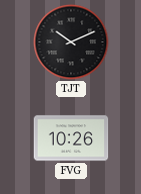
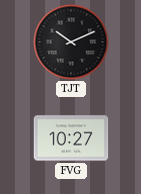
FVG: 10:26 -> 10:27 (71, 138)
